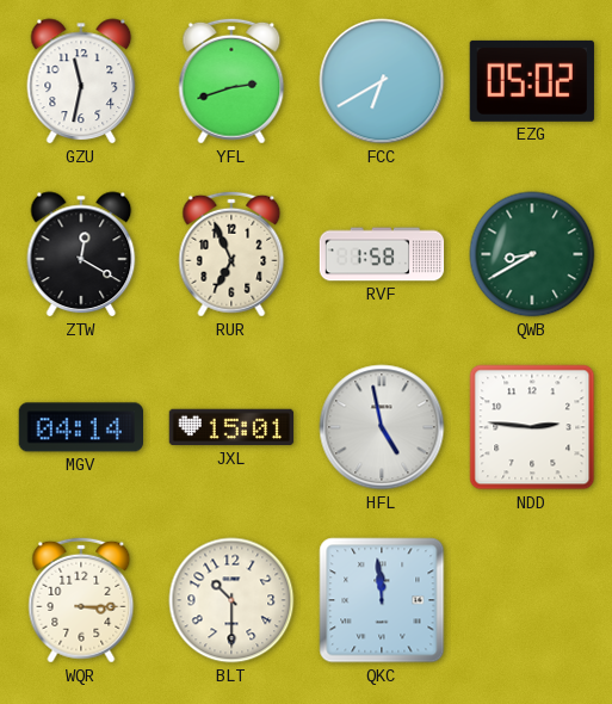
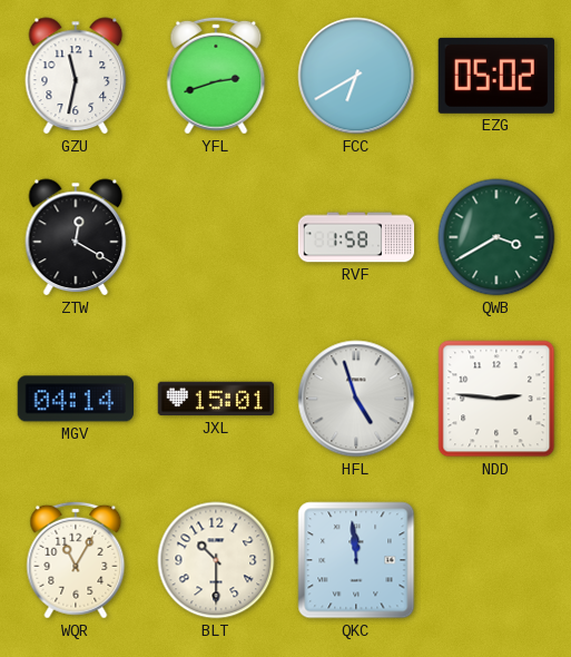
RUR: 6:56 -> none (231, 254)
QWB: 8:40 -> 3:40 (496, 237)
HFL: 4:58 -> 4:57 (356, 399)
WQR: 3:15 -> 11:05 (76, 560)
